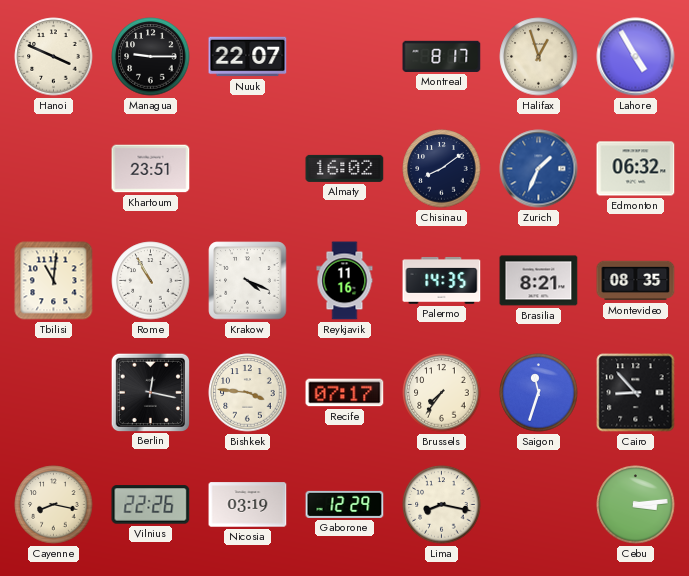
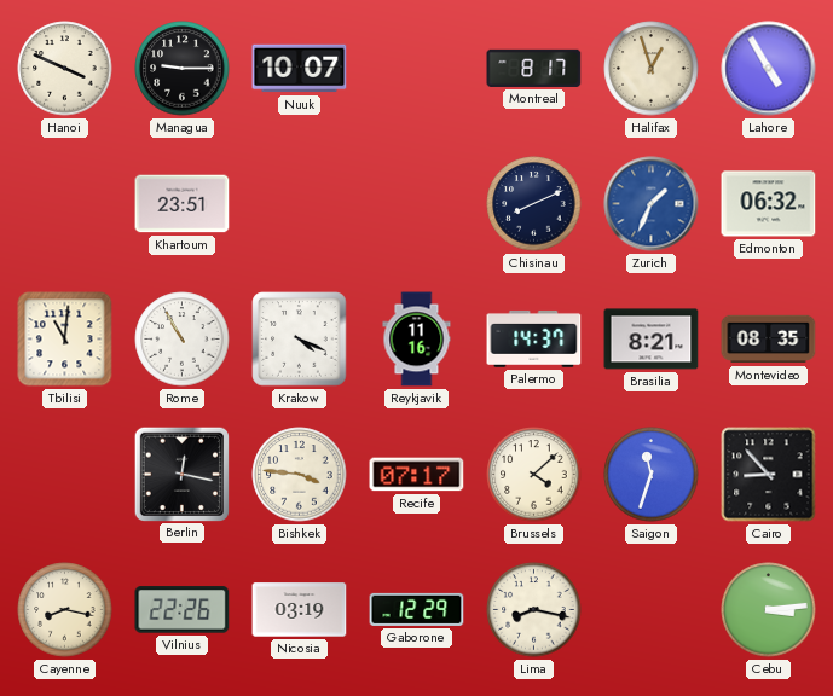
Nuuk: 22:07 -> 10:07 (300, 69)
Almaty: 16:02 -> none (345, 168)
Chisinau: 8:09 -> 8:11 (534, 204)
Palermo: 14:35 -> 14:37 (534, 338)
Brussels: 7:36 -> 4:08 (534, 475)
